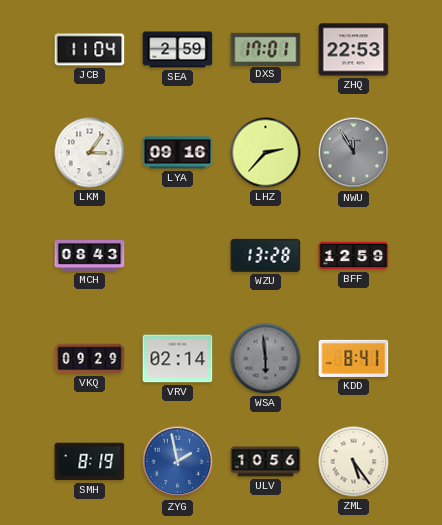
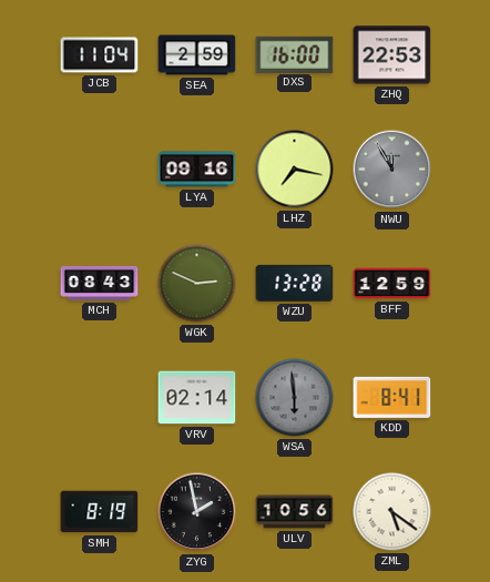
DXS: 17:01 -> 16:00 (295, 54)
LKM: 3:06 -> none (90, 153)
LHZ: 2:37 -> 7:17 (295, 170)
WGK: none -> 2:49 (197, 284)
VKQ: 09:29 -> none (90, 359)
ZYG dial: blue -> black (197, 512)
ZML: 5:24 -> 5:21 (392, 512)
